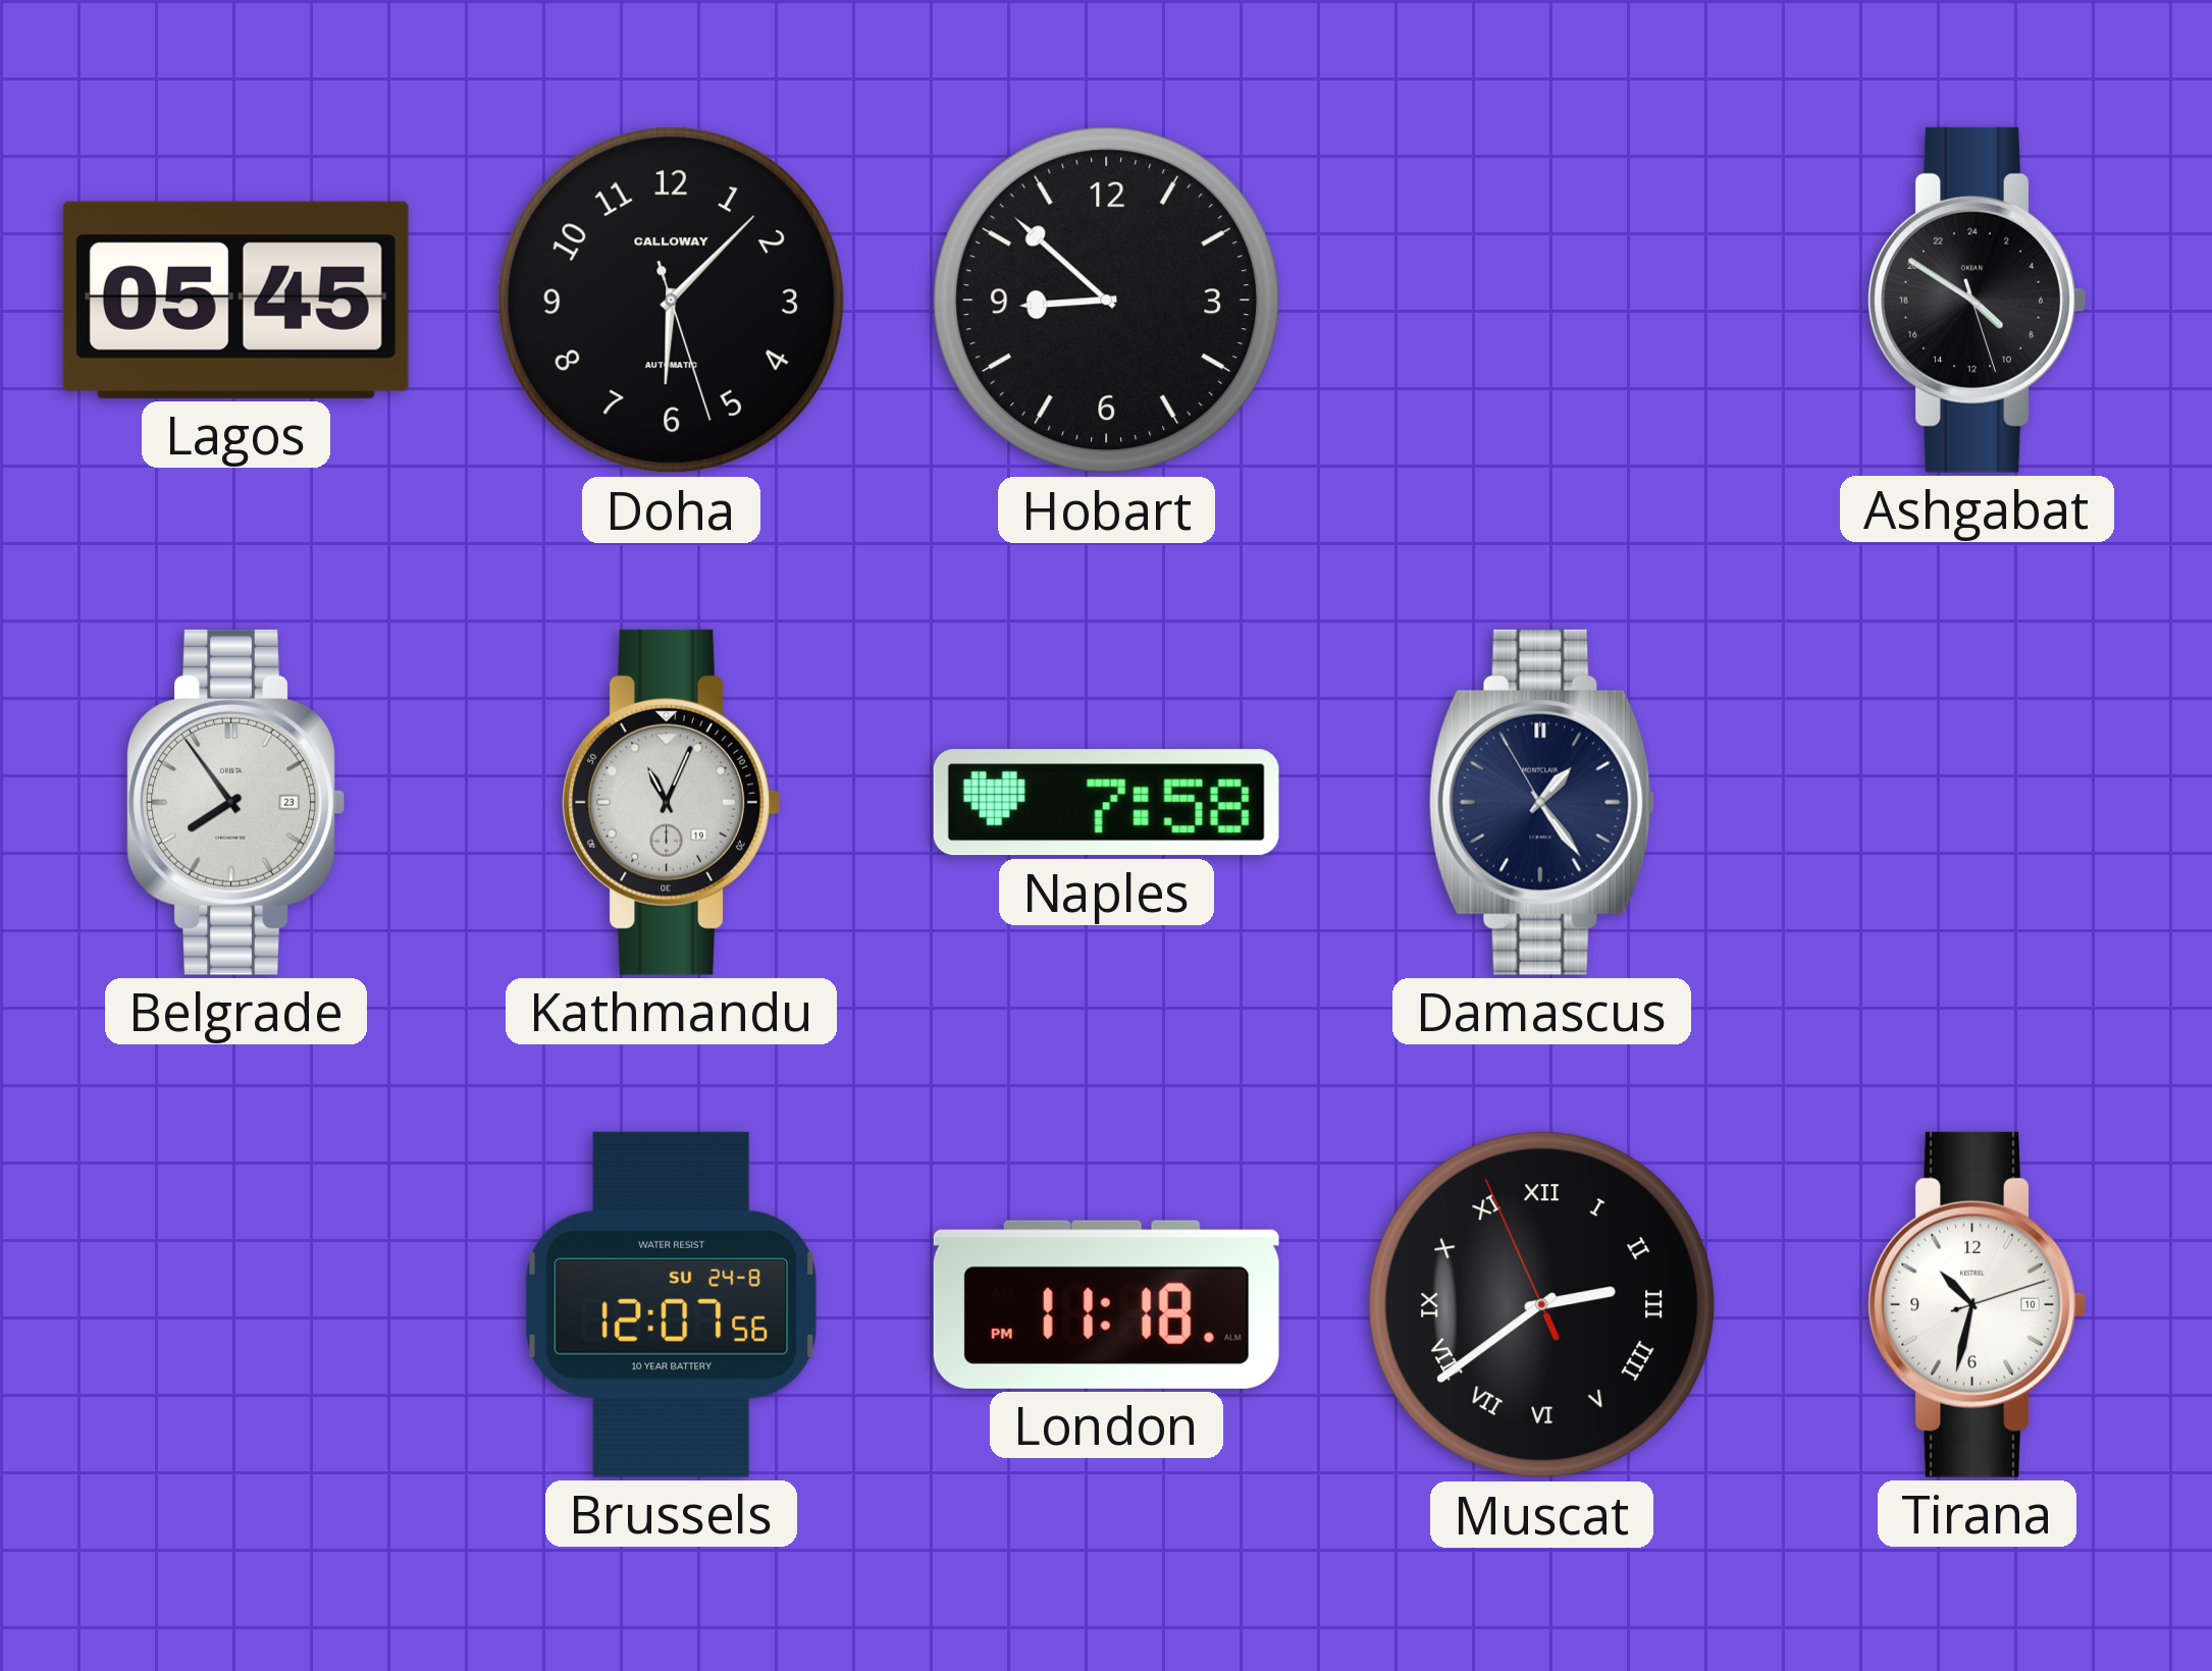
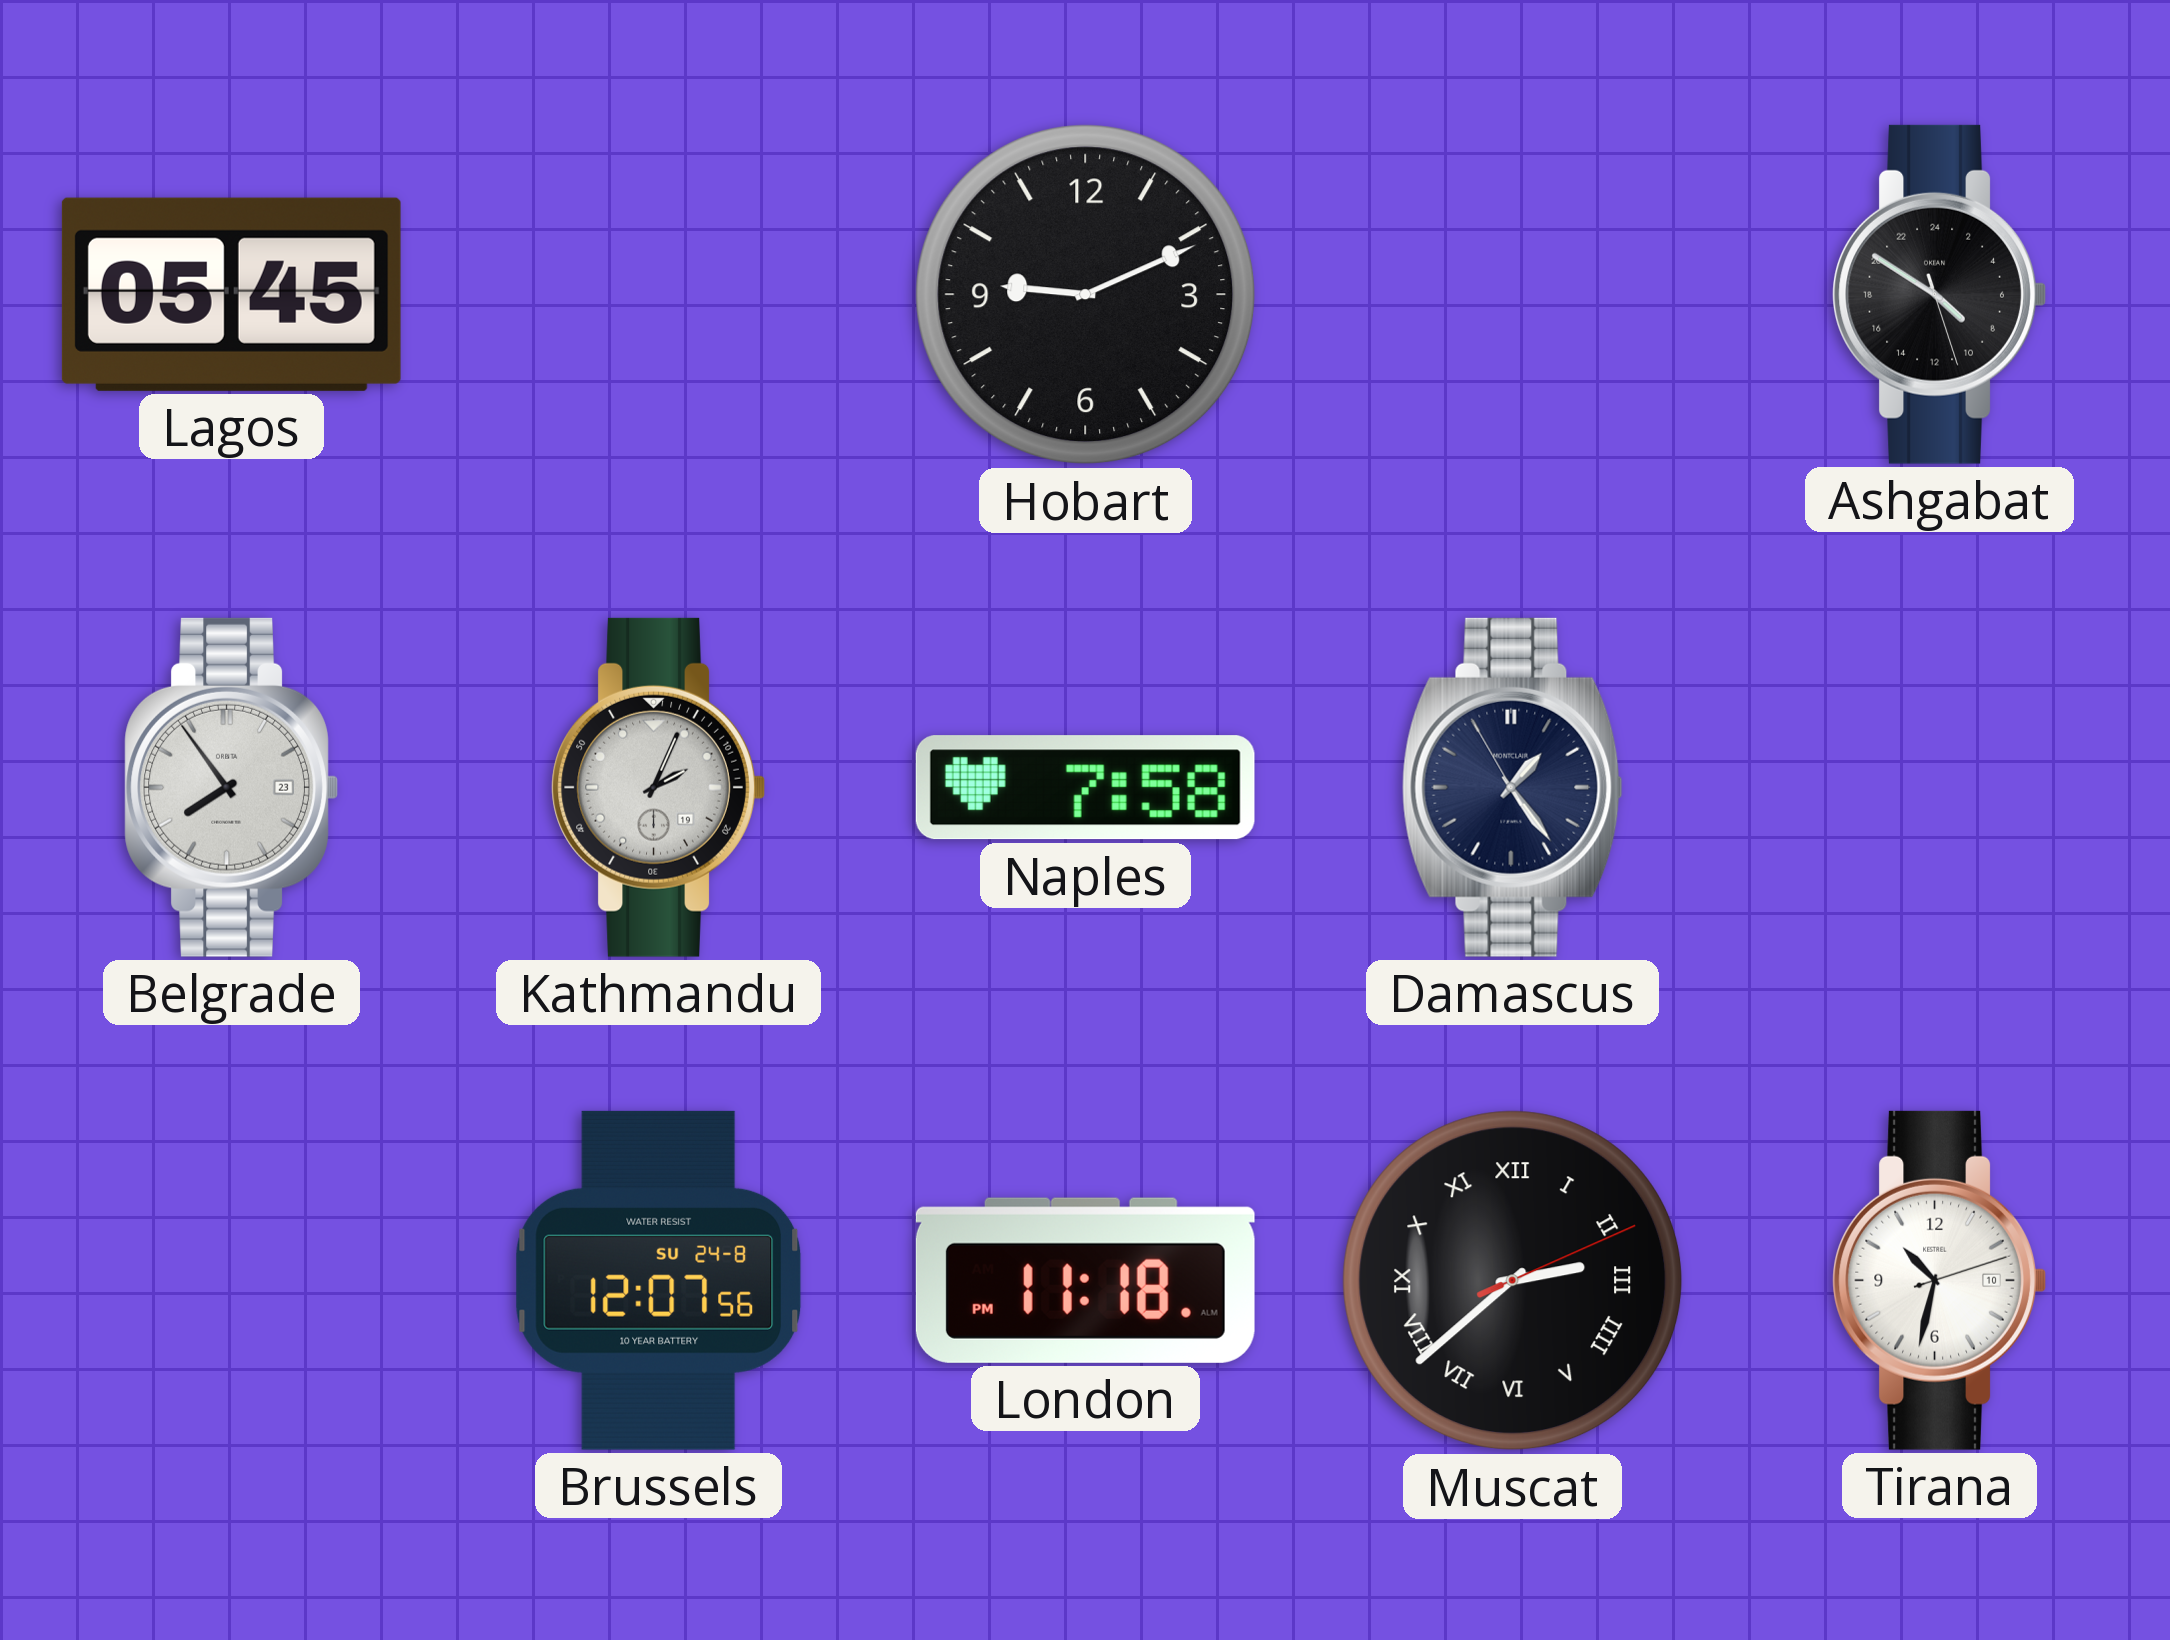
Doha: 6:07 -> none (672, 301)
Hobart: 8:52 -> 9:11 (1086, 295)
Kathmandu: 11:04 -> 2:04 (658, 787)
Muscat: 2:38:56 -> 2:38:11 (1513, 1281)
